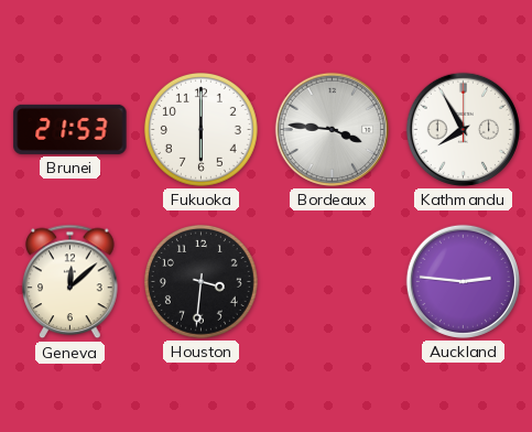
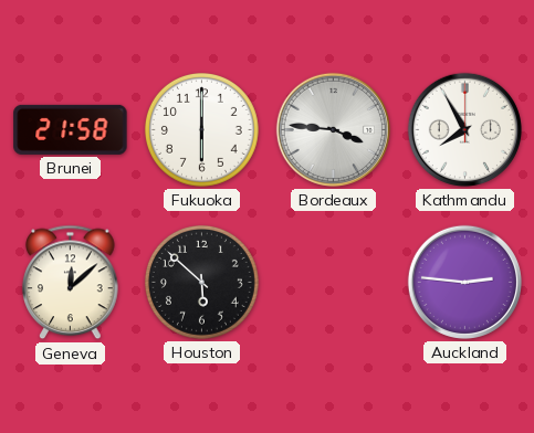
Brunei: 21:53 -> 21:58 (71, 129)
Houston: 3:31 -> 5:52 (201, 282)
